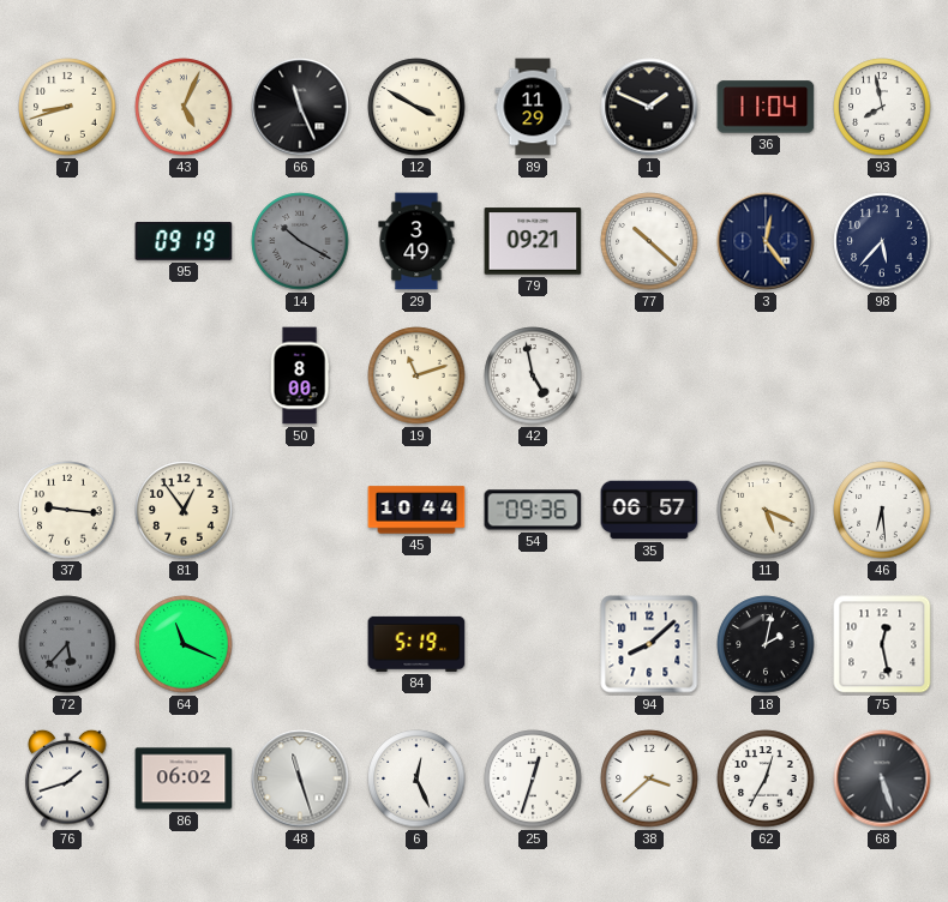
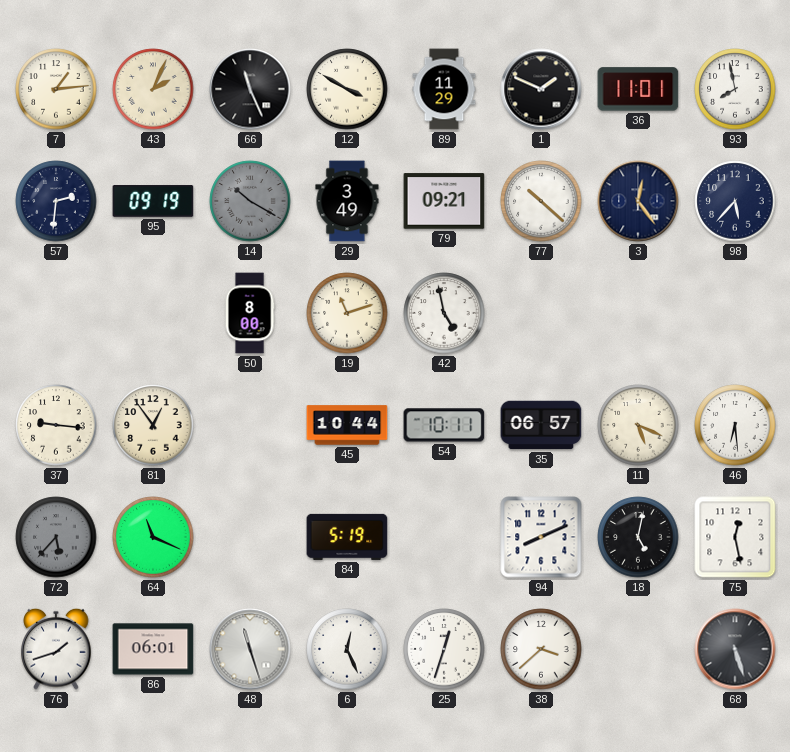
7: 8:42 -> 1:14 (56, 89)
43: 5:04 -> 2:04 (153, 89)
36: 11:04 -> 11:01 (638, 89)
57: none -> 2:31 (56, 201)
54: 09:36 -> 10:11 (444, 425)
94: 8:08 -> 8:11 (541, 537)
18: 2:02 -> 5:02 (638, 537)
86: 06:02 -> 06:01 (153, 649)
62: 12:35 -> none (766, 778)
